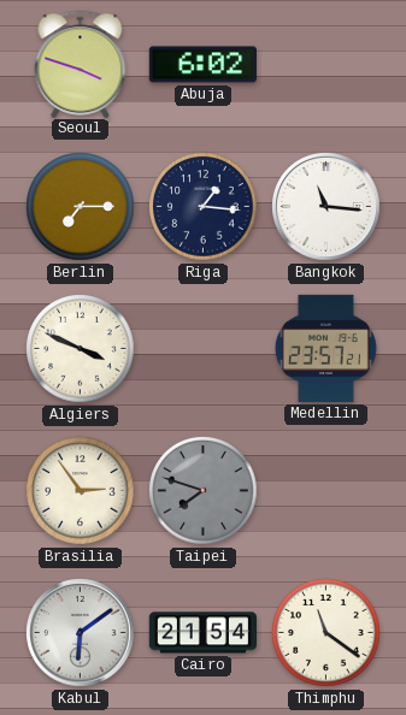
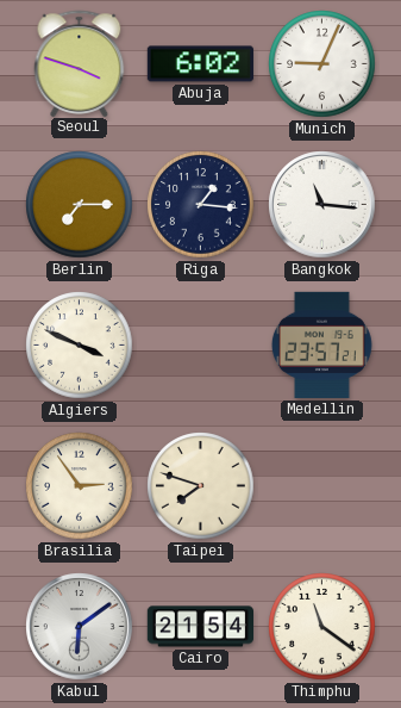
Munich: none -> 9:04 (322, 64)
Taipei dial: grey -> cream (201, 486)
